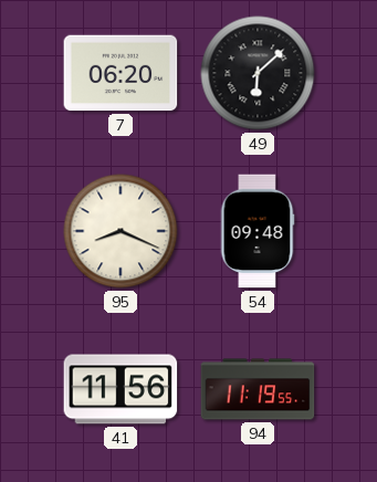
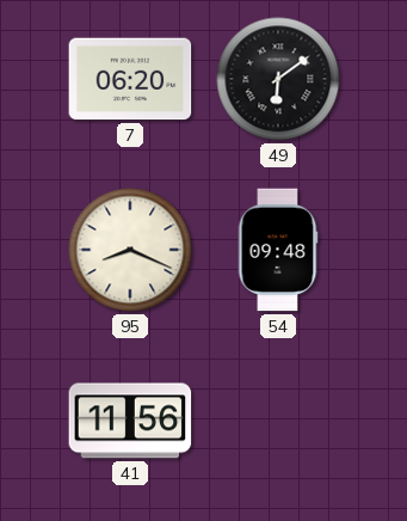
49: 6:08 -> 6:09 (278, 79)
94: 11:19 -> none (258, 389)
